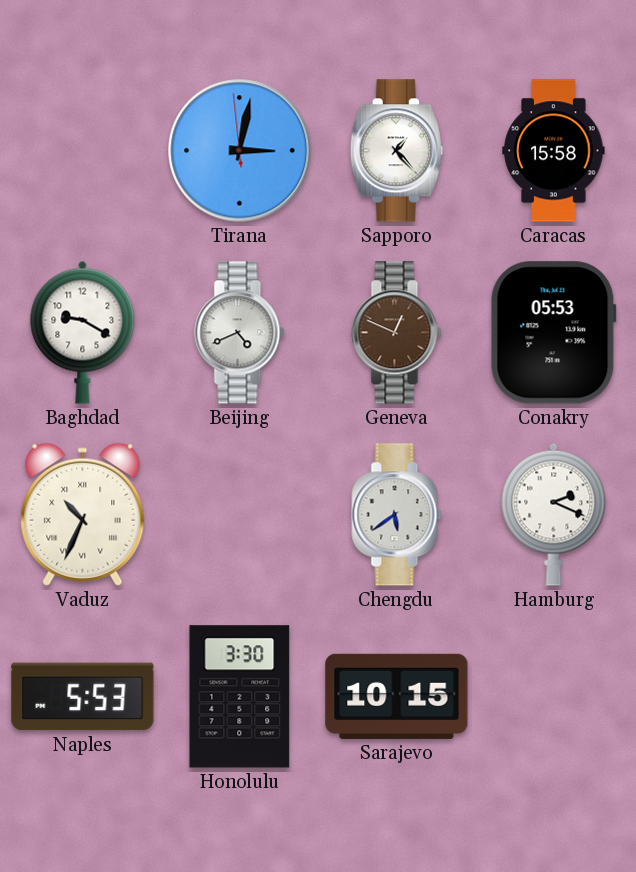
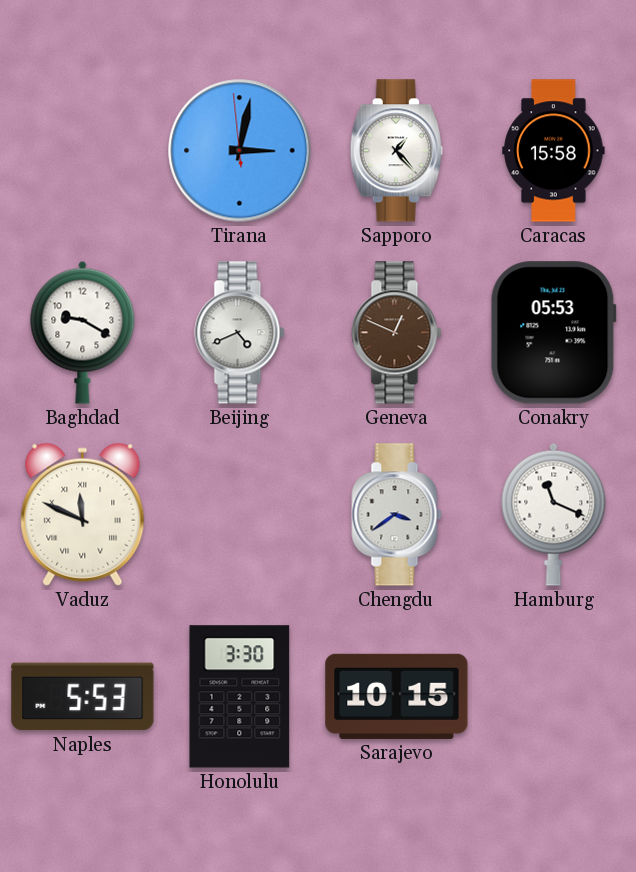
Vaduz: 10:34 -> 11:49 (83, 514)
Chengdu: 5:39 -> 3:39 (397, 515)
Hamburg: 2:19 -> 11:19 (554, 514)
